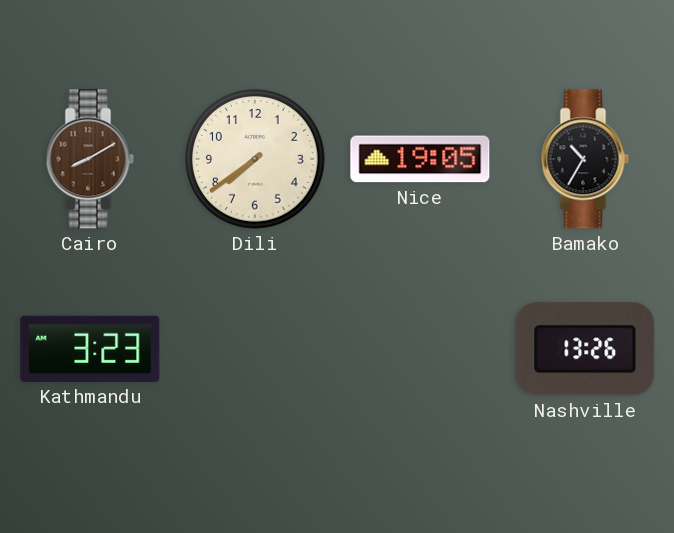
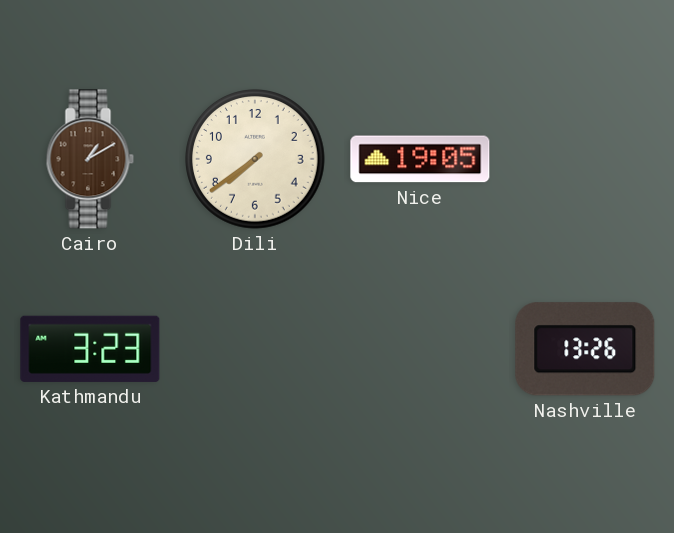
Cairo: 8:10 -> 1:10 (90, 159)
Bamako: 10:35 -> none (585, 159)
